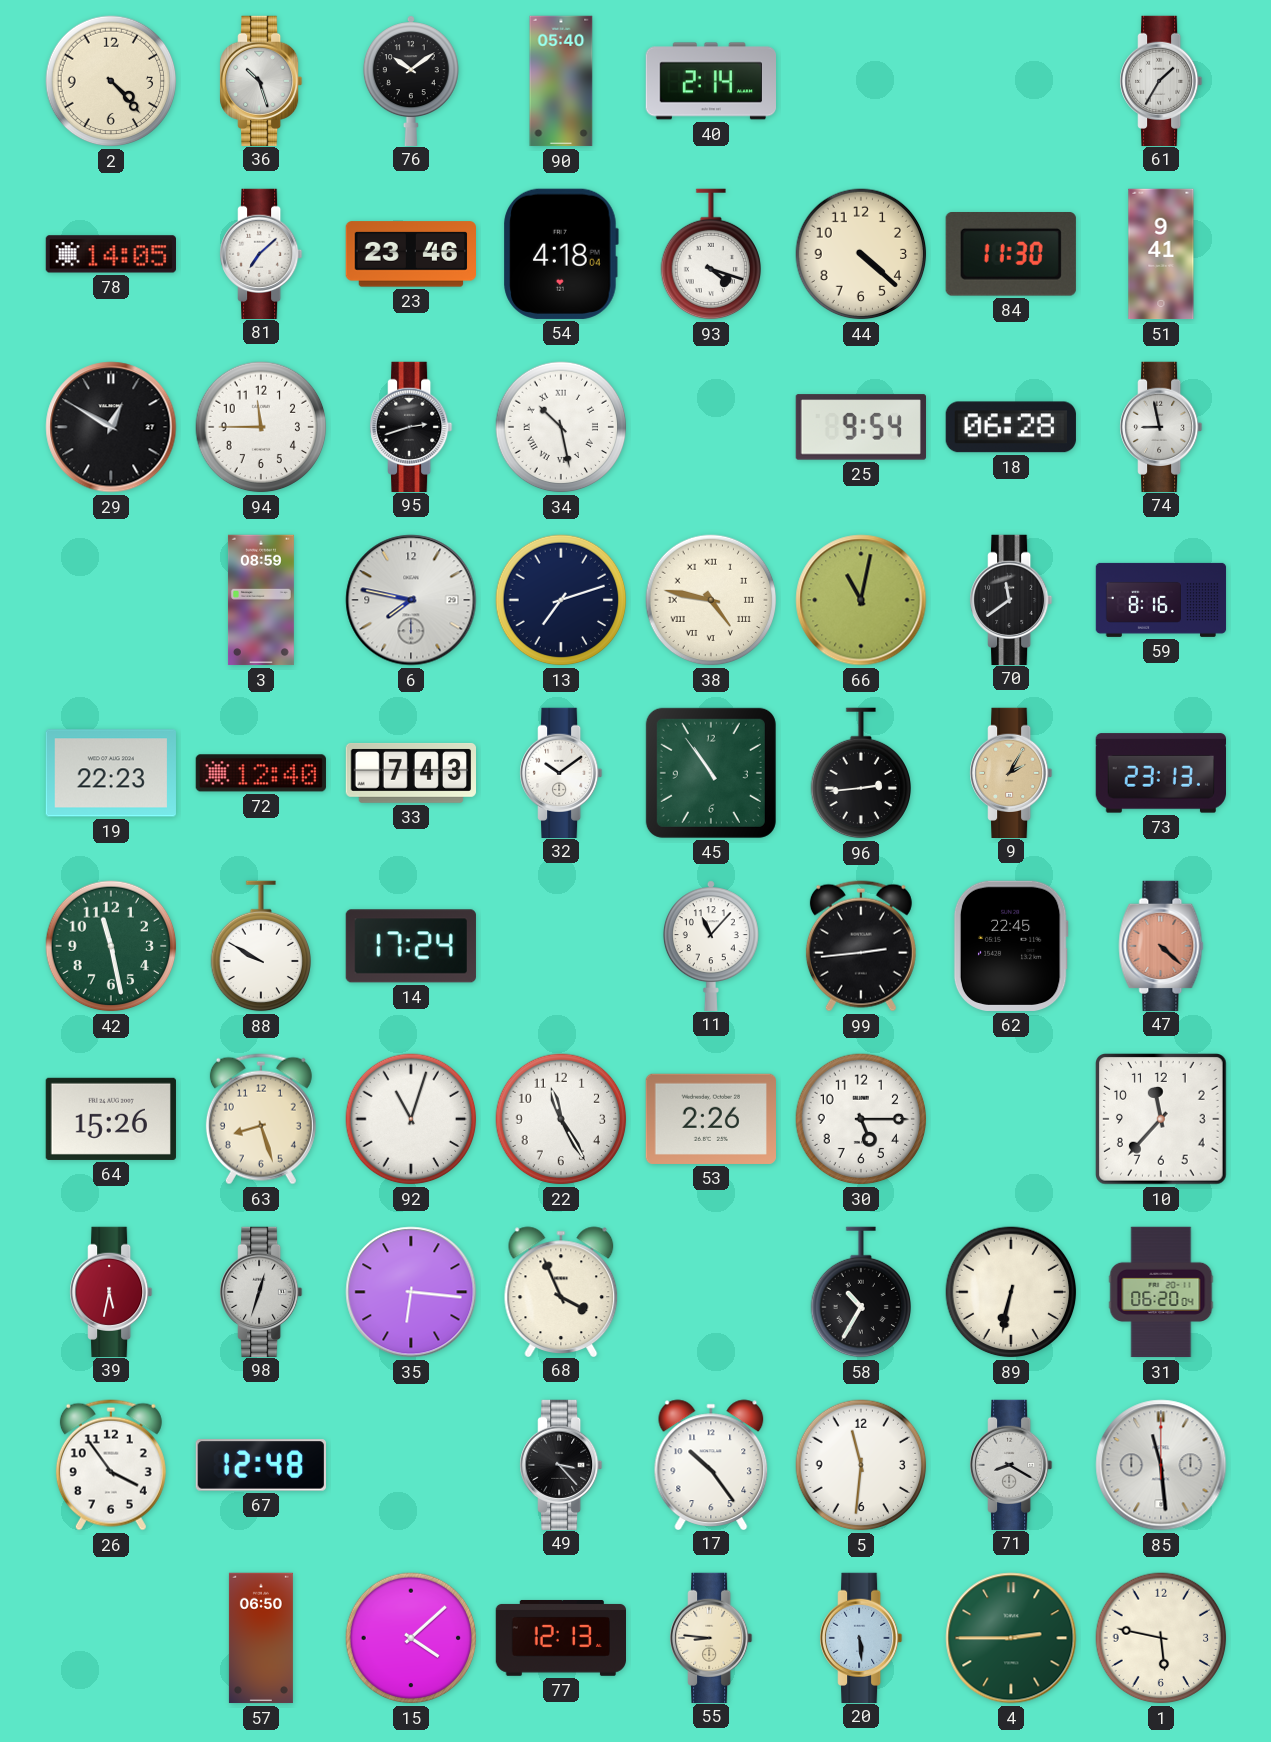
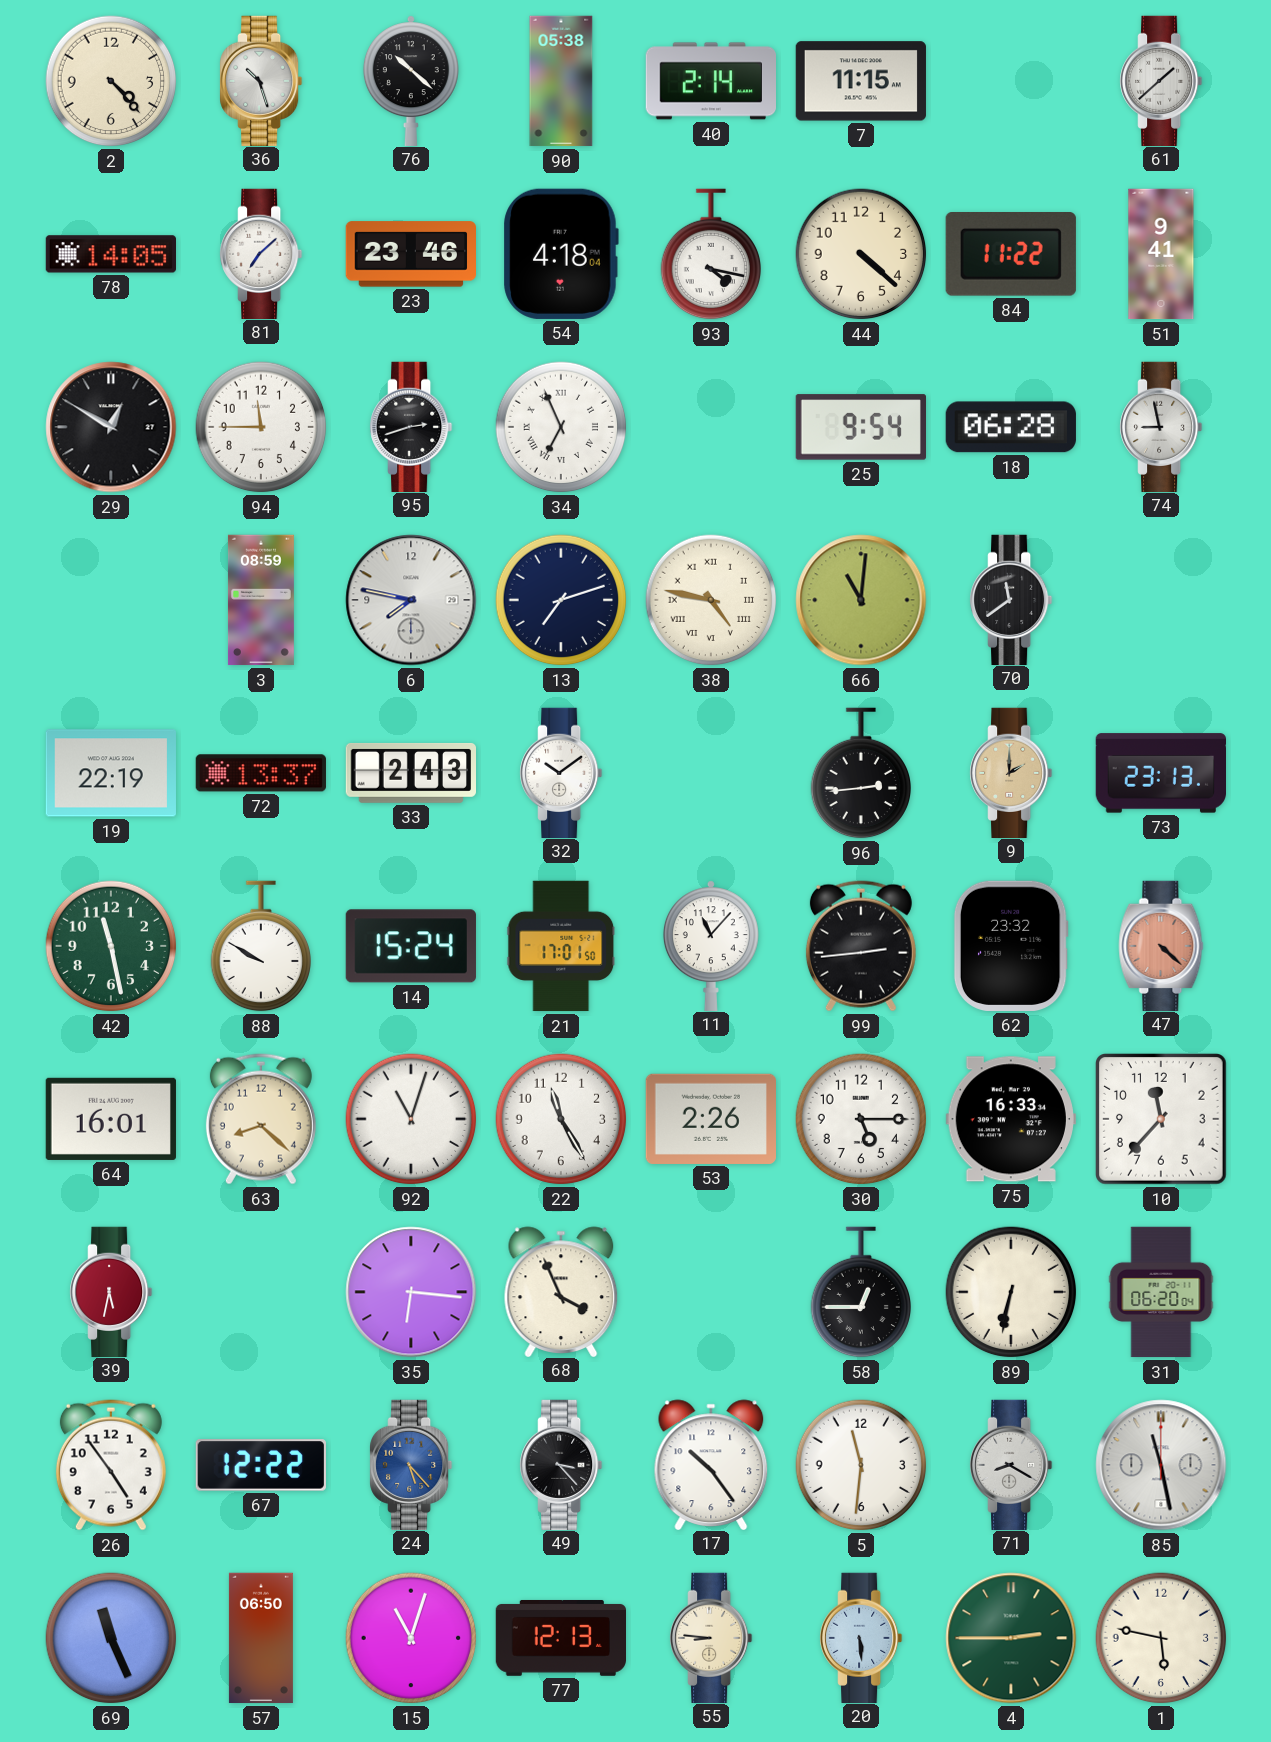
76: 10:09 -> 10:22 (411, 80)
90: 05:40 -> 05:38 (561, 81)
7: none -> 11:15 (861, 81)
61: 1:35 -> 1:38 (1162, 80)
93: 4:18 -> 4:17 (710, 254)
84: 11:30 -> 11:22 (1011, 255)
34: 10:28 -> 6:56 (561, 427)
66: 11:02 -> 11:01 (861, 600)
59: 8:16 -> none (1161, 600)
19: 22:23 -> 22:19 (111, 773)
72: 12:40 -> 13:37 (261, 773)
33: 7:43 -> 2:43 (411, 773)
45: 10:54 -> none (711, 773)
9: 2:05 -> 2:00 (1012, 772)
14: 17:24 -> 15:24 (411, 946)
21: none -> 17:01 (561, 946)
62: 22:45 -> 23:32 (1011, 946)
64: 15:26 -> 16:01 (111, 1119)
63: 8:27 -> 8:22 (261, 1119)
75: none -> 16:33 (1011, 1119)
98: 12:33 -> none (262, 1291)
58: 10:35 -> 12:45 (860, 1292)
26: 3:54 -> 4:54 (111, 1465)
67: 12:48 -> 12:22 (260, 1465)
24: none -> 5:23 (412, 1464)
85: 11:29 -> 11:28 (1161, 1465)
69: none -> 11:26 (111, 1638)
15: 4:08 -> 11:03 (411, 1638)
